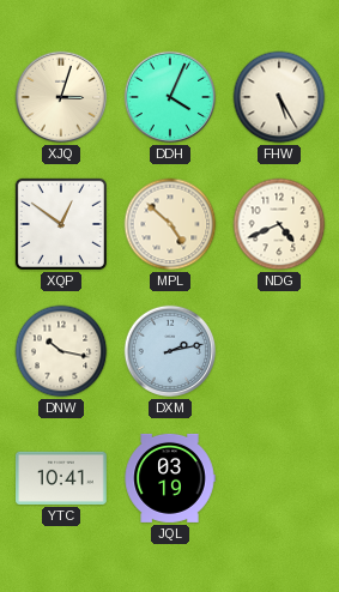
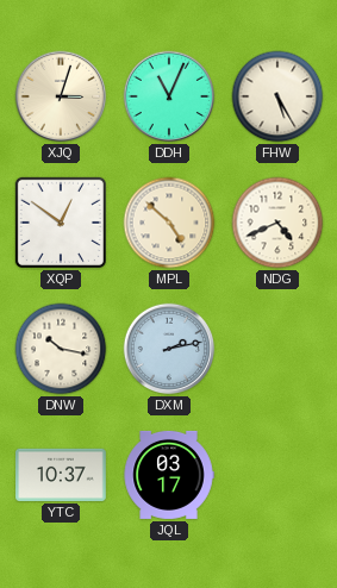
DDH: 4:04 -> 11:04 (169, 96)
YTC: 10:41 -> 10:37 (62, 475)
JQL: 03:19 -> 03:17 (169, 475)
